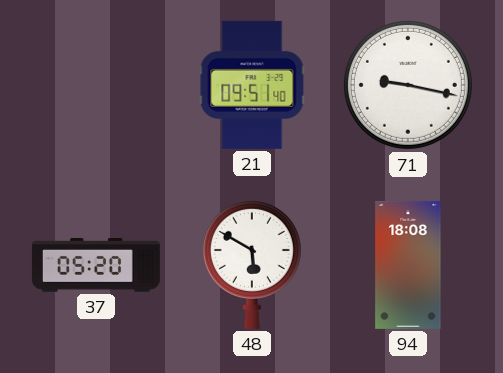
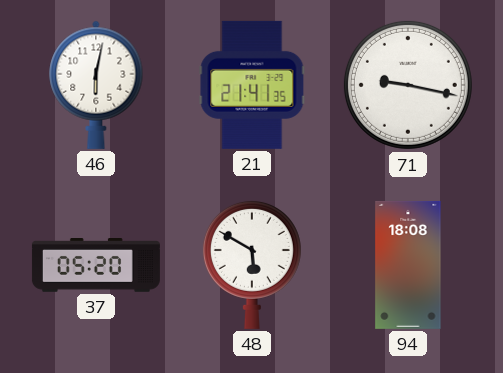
46: none -> 6:02 (96, 85)
21: 09:51 -> 21:41 (252, 85)
